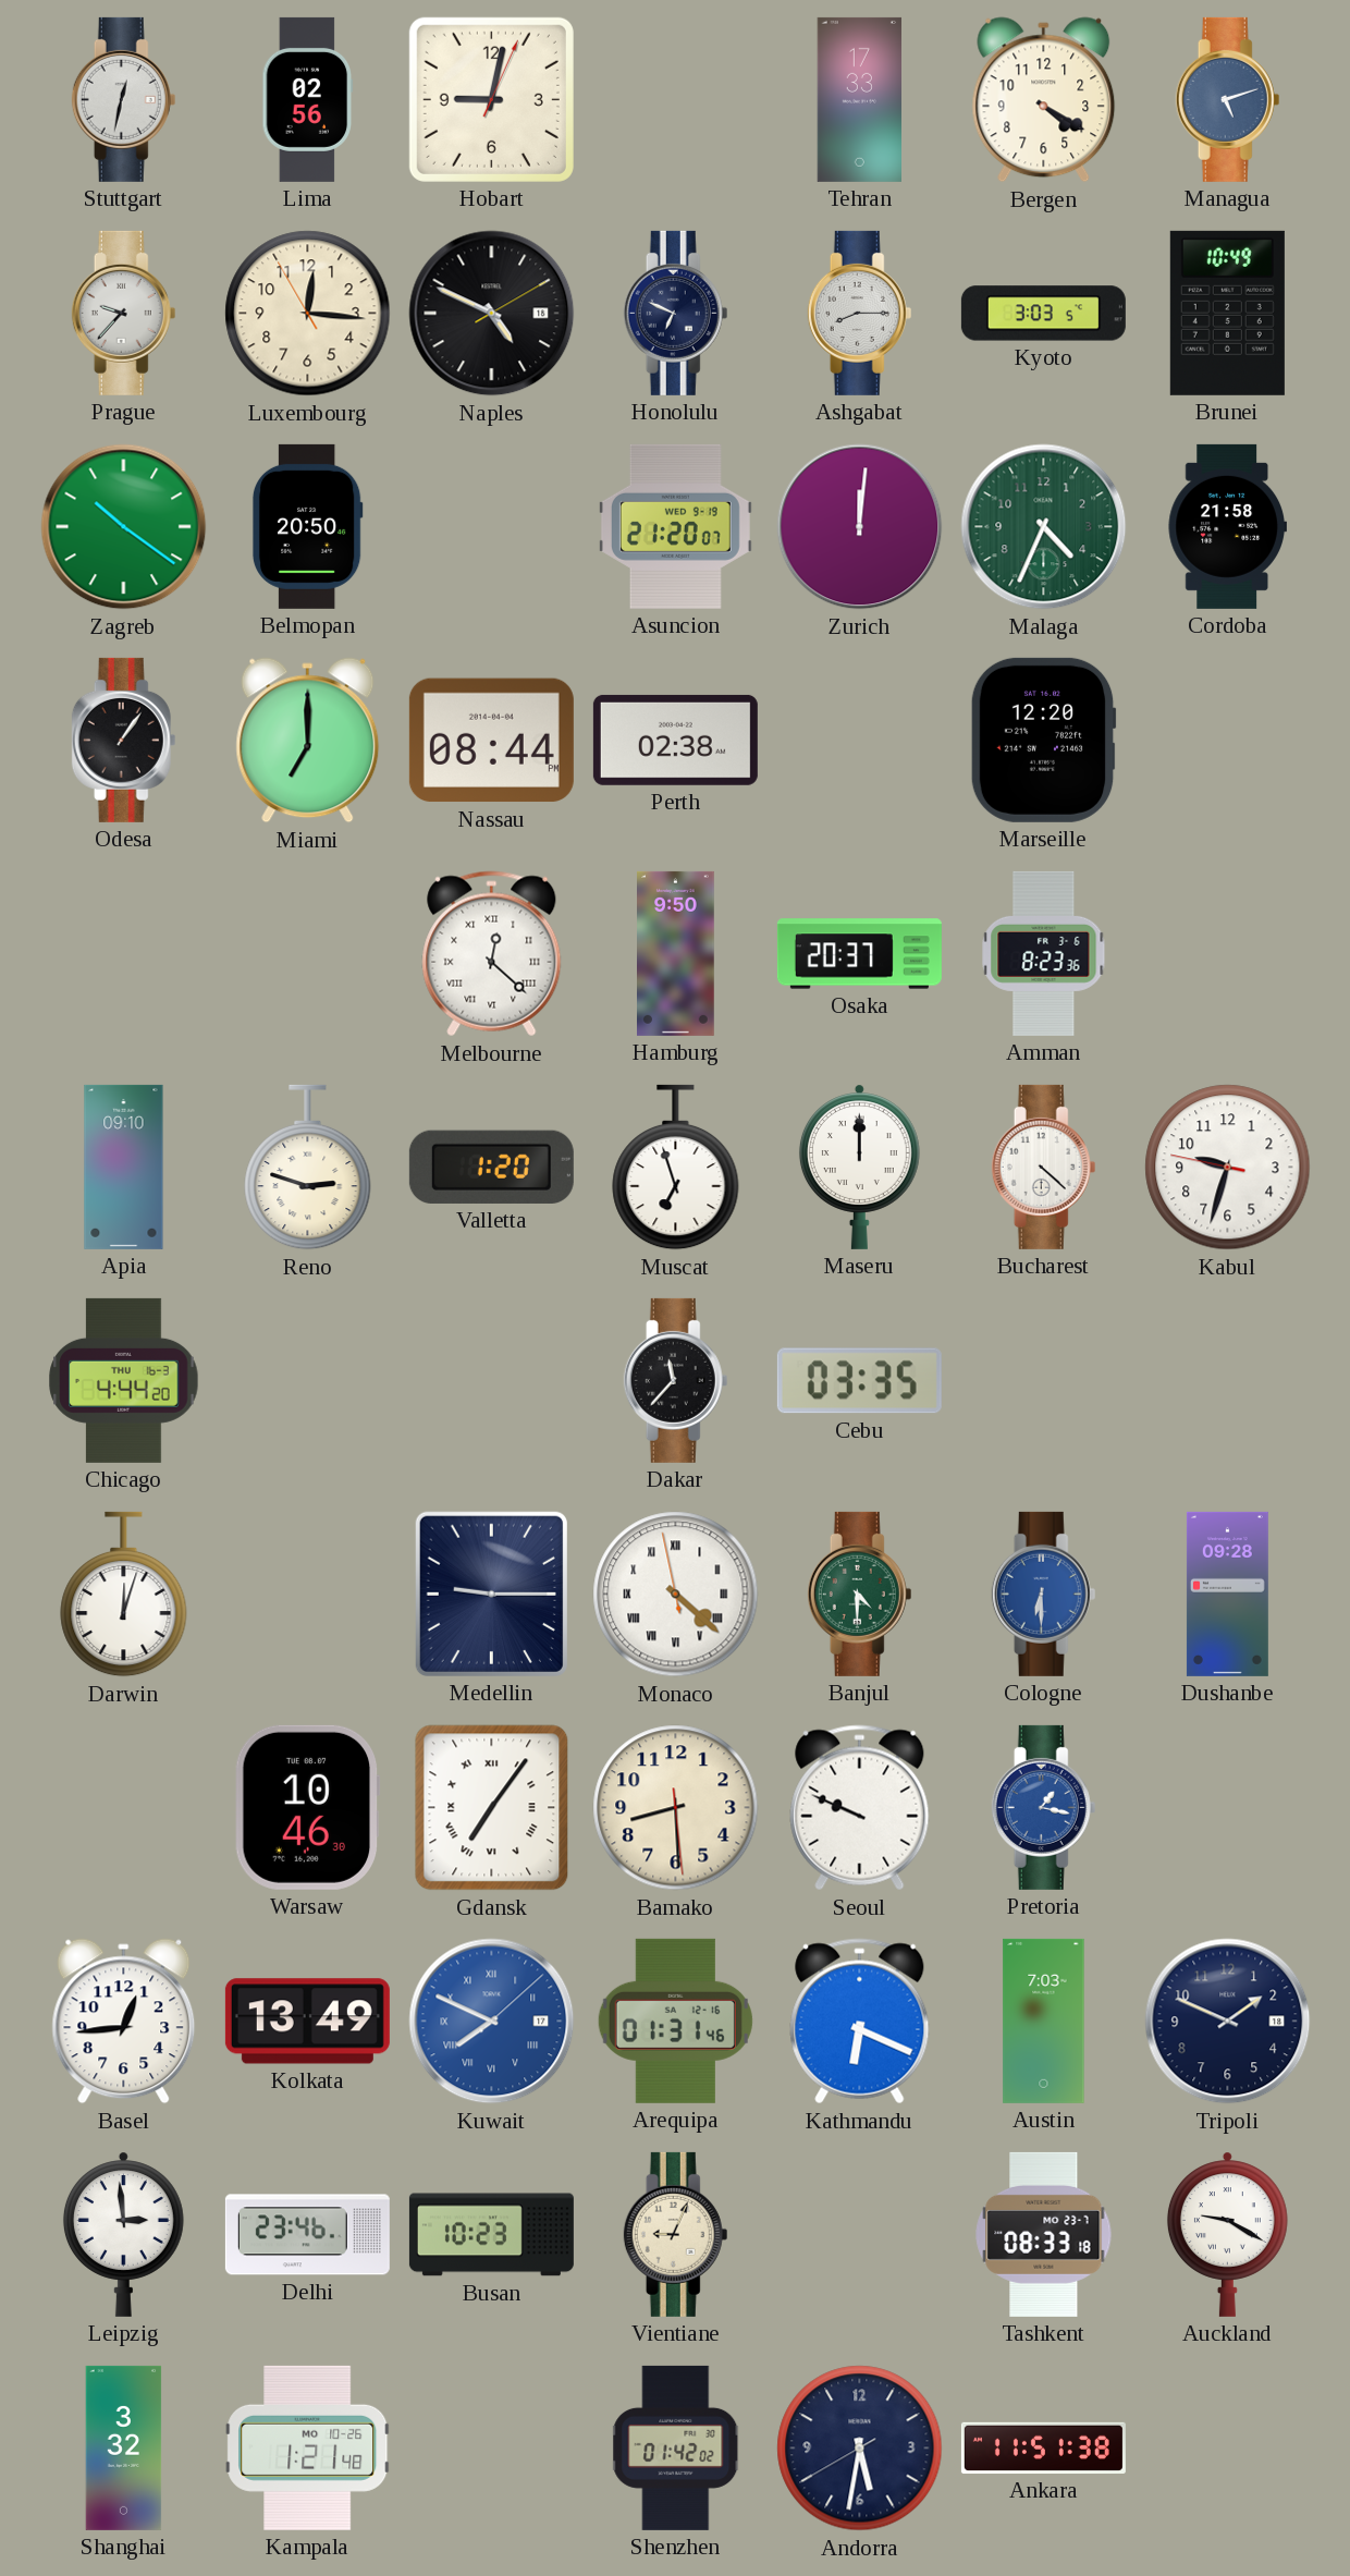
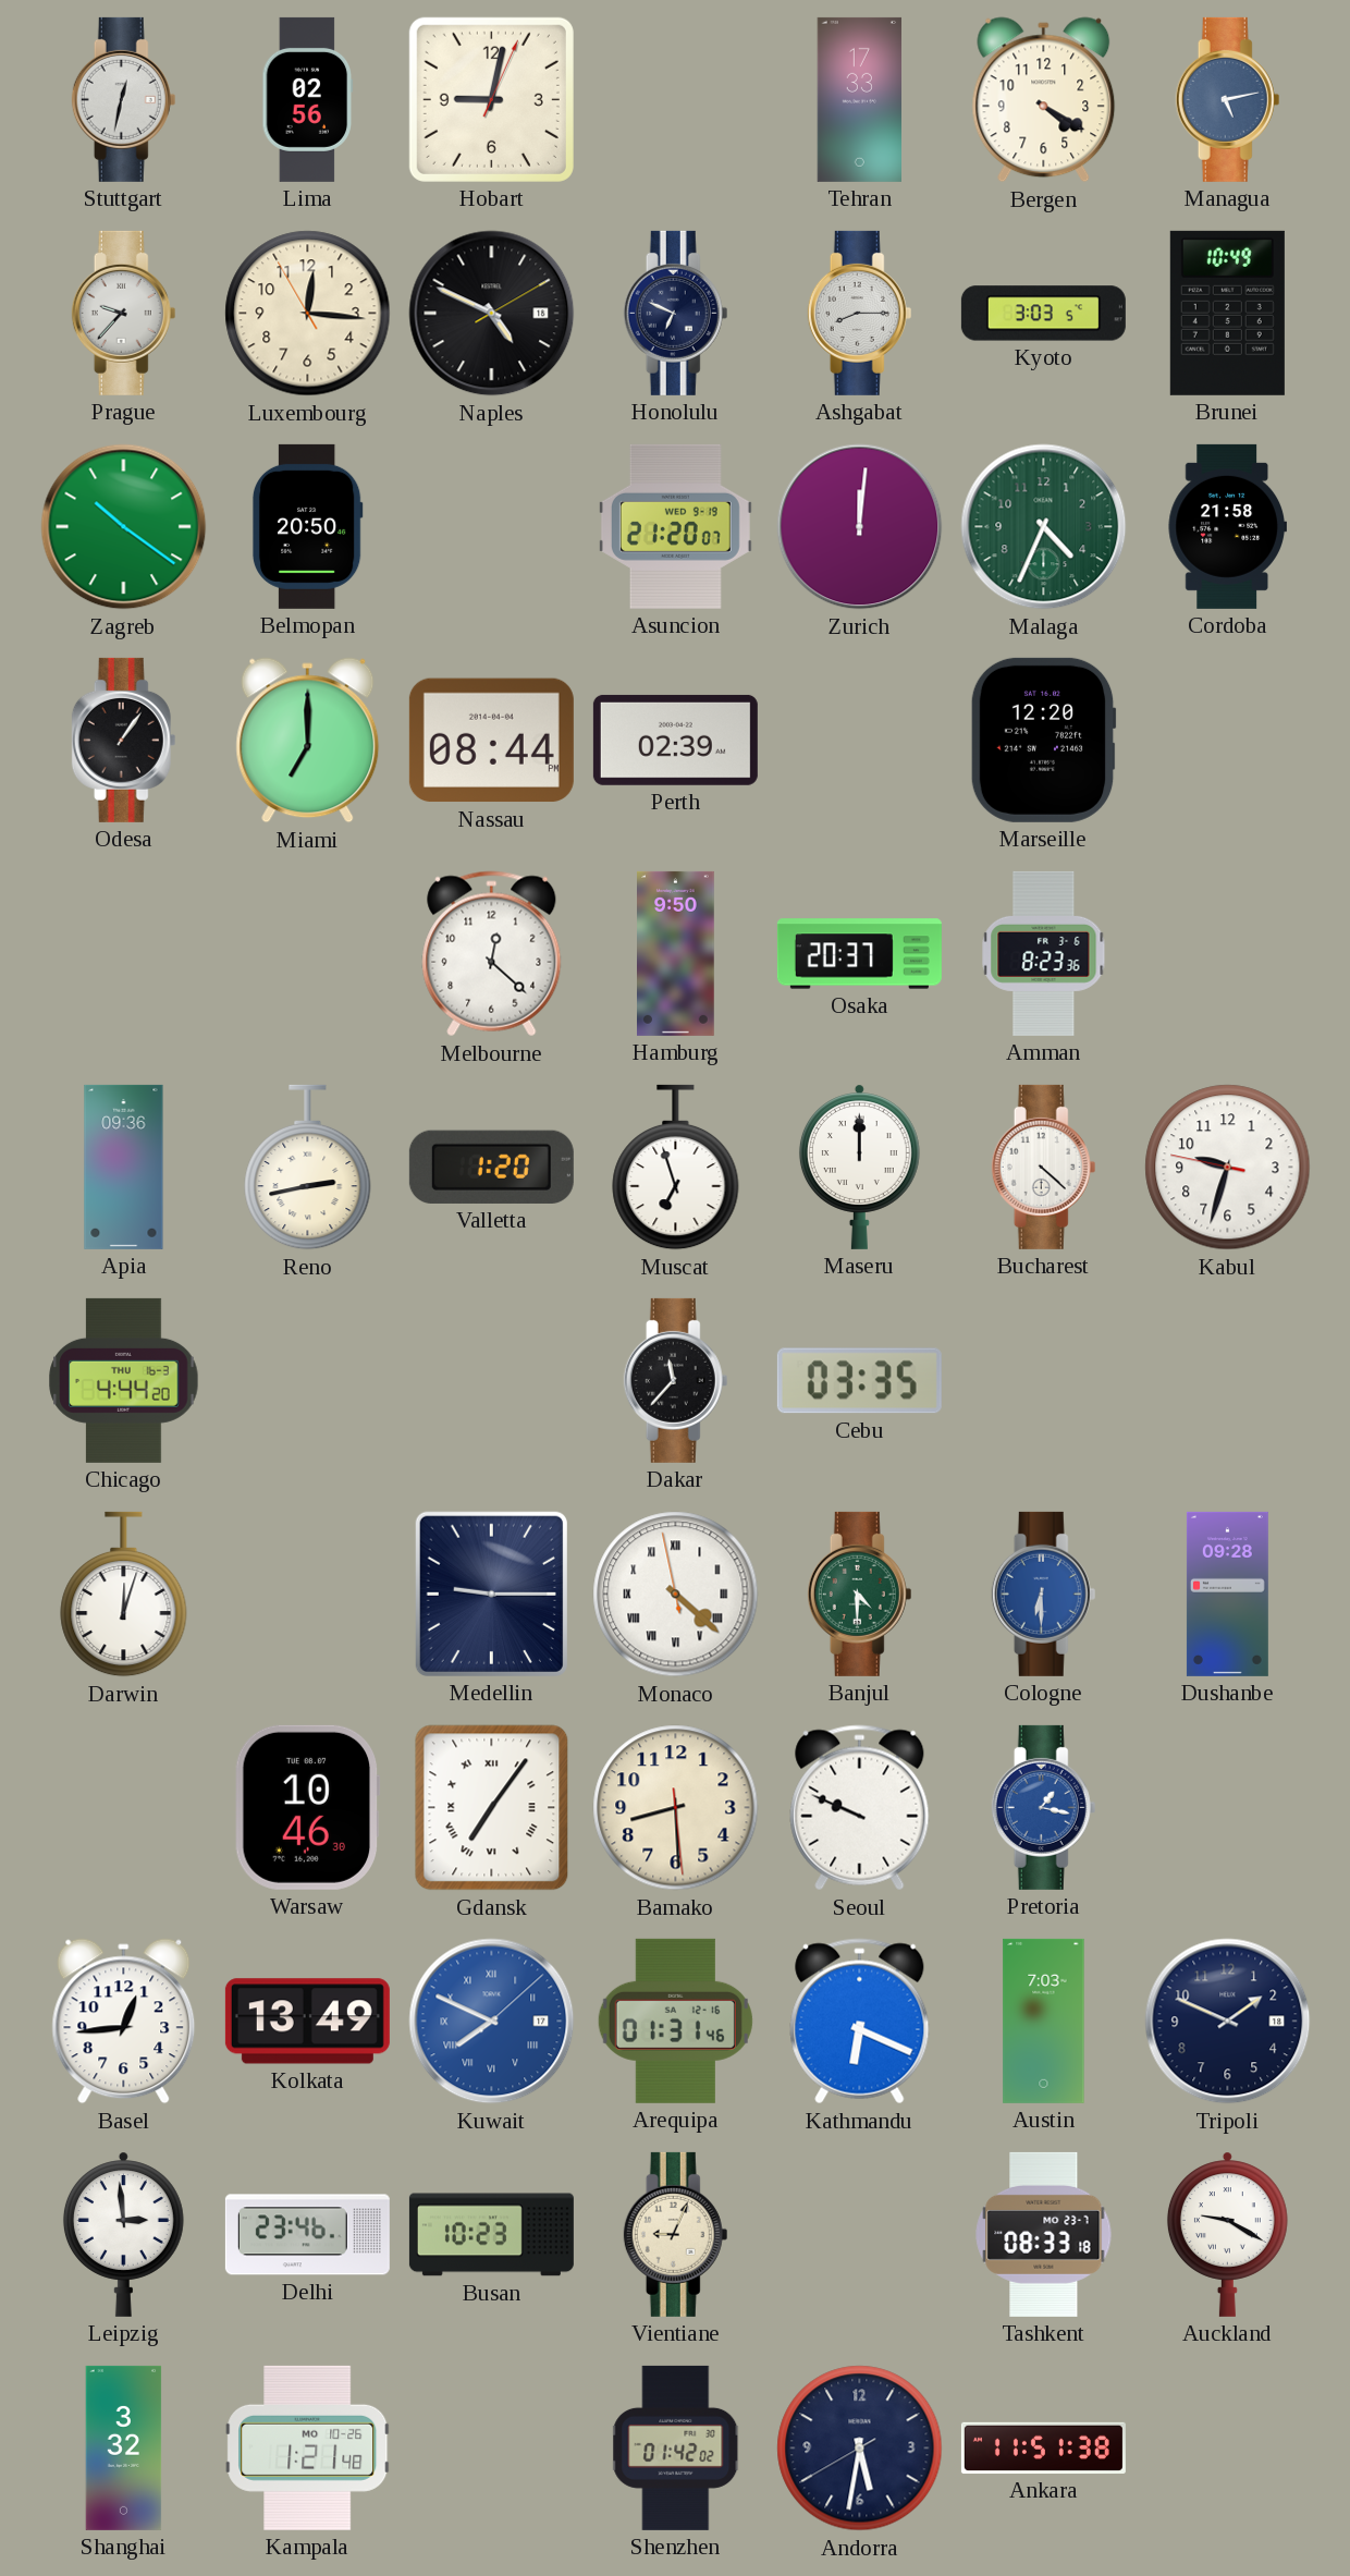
Managua: 5:12 -> 5:13 (1228, 99)
Perth: 02:38 -> 02:39 (675, 740)
Melbourne numerals: Roman -> Arabic (492, 954)
Apia: 09:10 -> 09:36 (124, 1167)
Reno: 2:48 -> 2:43 (308, 1168)
